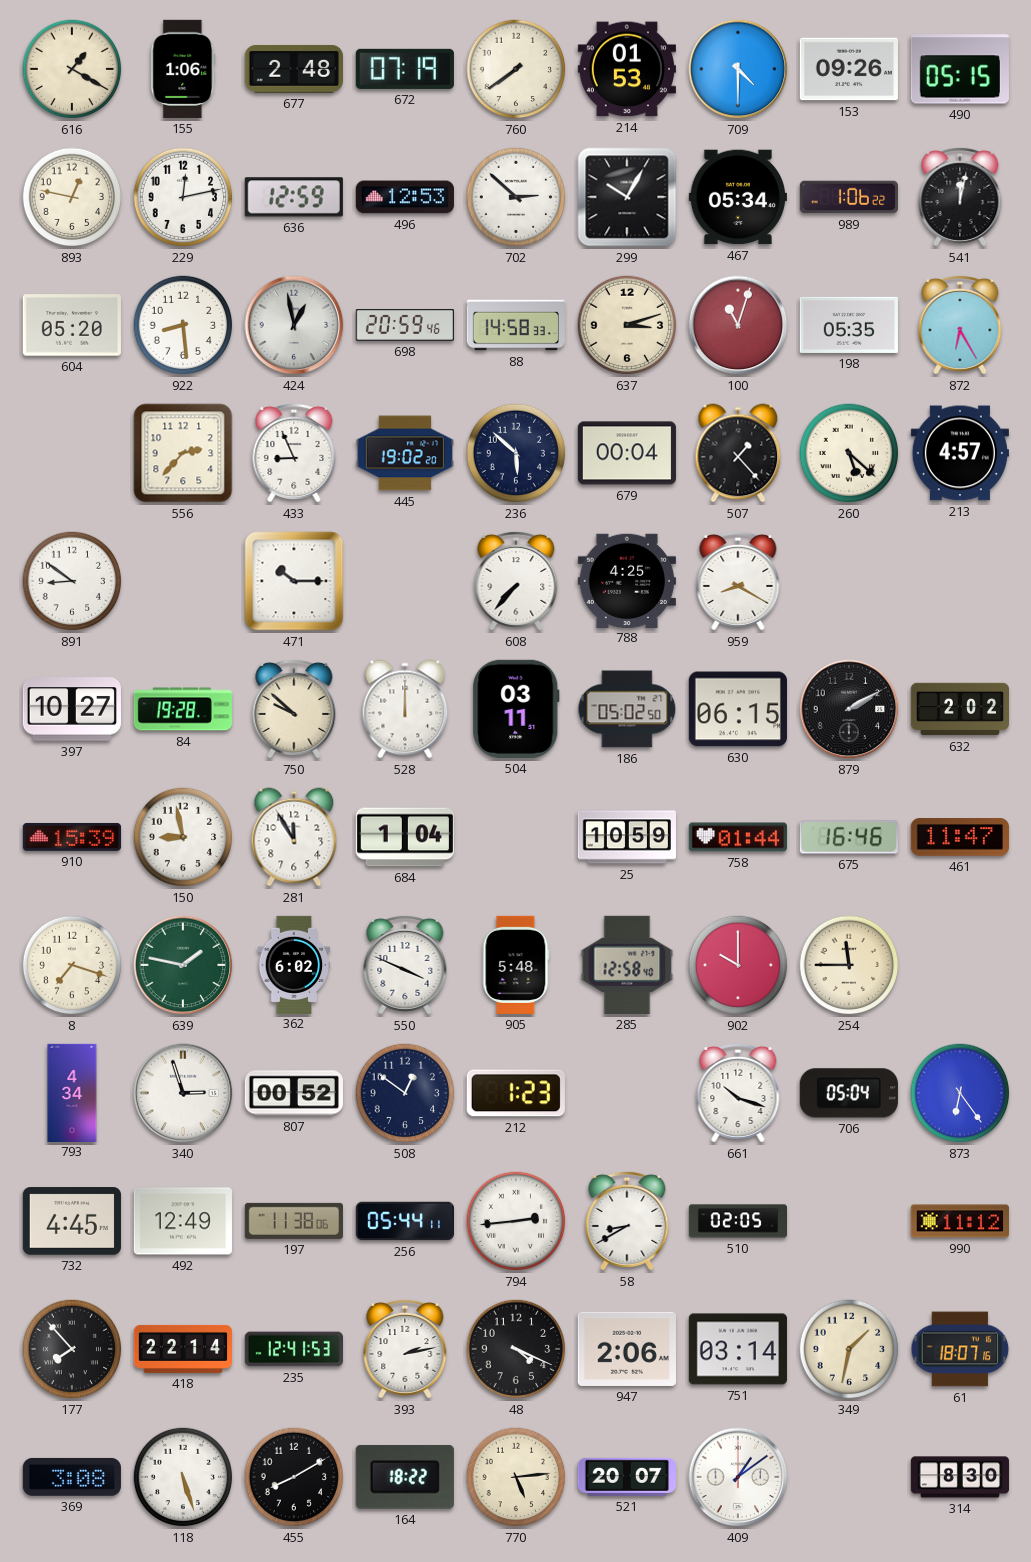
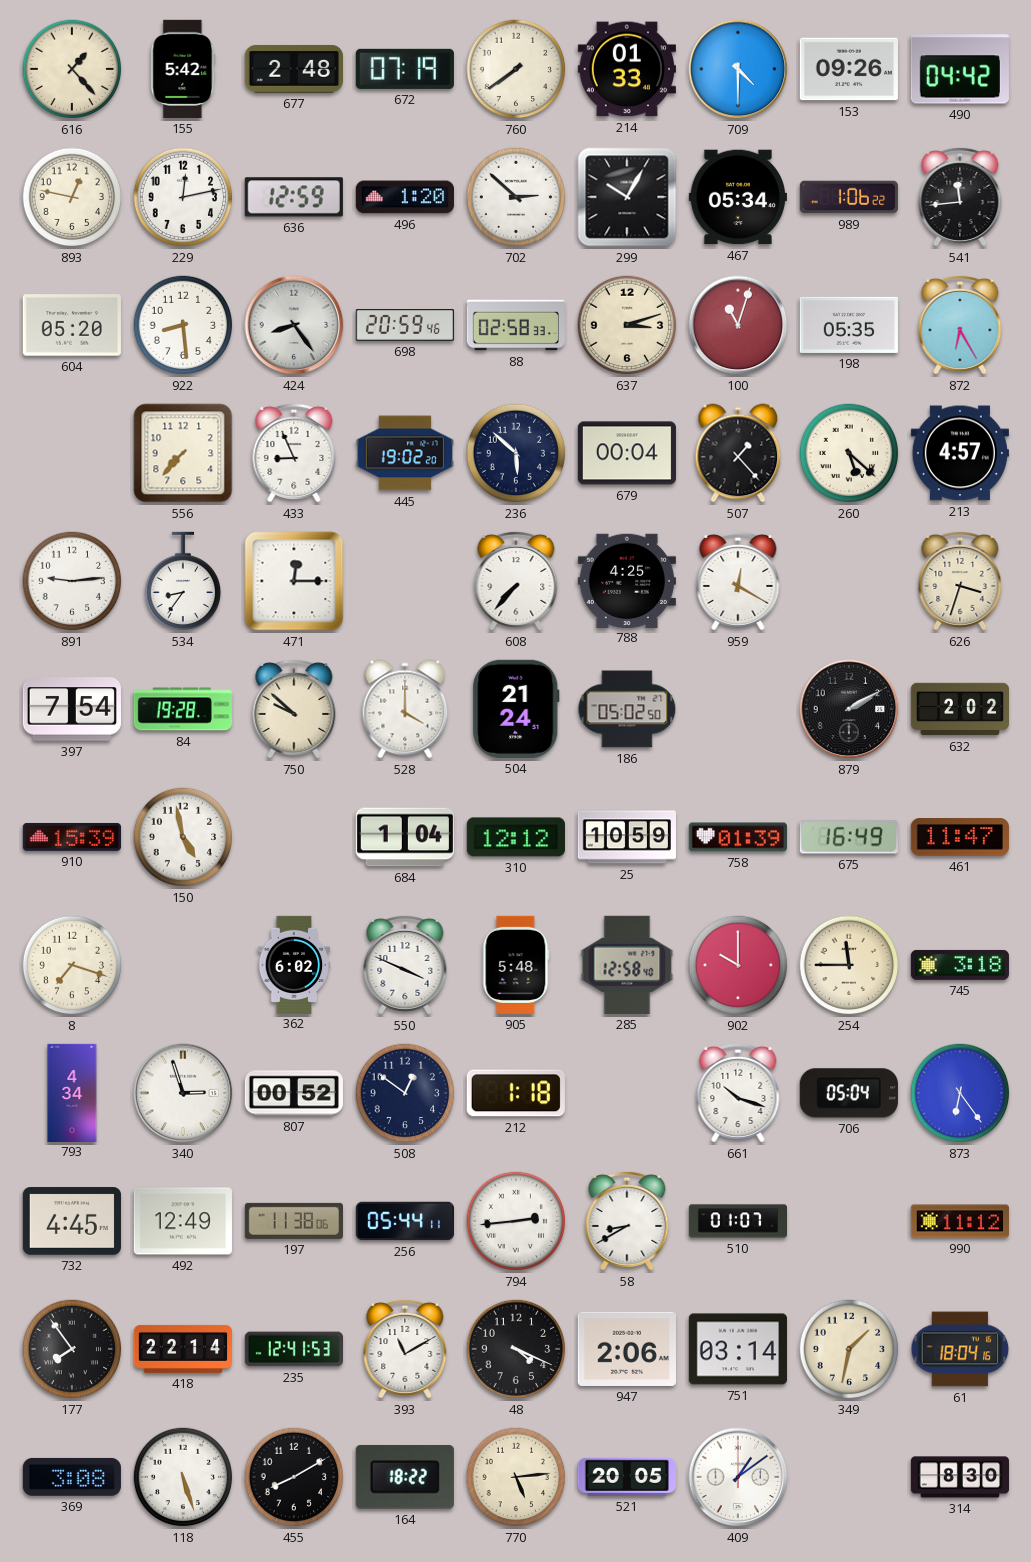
616: 1:20 -> 1:23 (72, 69)
155: 1:06 -> 5:42 (183, 69)
214: 01:53 -> 01:33 (627, 69)
490: 05:15 -> 04:42 (960, 69)
496: 12:53 -> 1:20 (405, 197)
541: 12:02 -> 11:44 (960, 197)
424: 12:58 -> 8:24 (294, 325)
88: 14:58 -> 02:58 (516, 325)
556: 2:37 -> 7:37 (183, 453)
891: 8:51 -> 9:14 (72, 581)
534: none -> 8:36 (182, 581)
471: 10:15 -> 12:15 (294, 581)
959: 8:20 -> 12:20 (738, 581)
626: none -> 3:33 (960, 581)
397: 10:27 -> 7:54 (72, 709)
528: 12:00 -> 4:00 (405, 709)
504: 03:11 -> 21:24 (516, 709)
630: 06:15 -> none (738, 709)
150: 8:58 -> 4:58 (183, 837)
281: 11:55 -> none (294, 837)
310: none -> 12:12 (516, 837)
758: 01:44 -> 01:39 (738, 837)
675: 16:46 -> 16:49 (849, 837)
639: 1:47 -> none (183, 965)
745: none -> 3:18 (960, 965)
212: 1:23 -> 1:18 (516, 1093)
510: 02:05 -> 01:07 (737, 1221)
177: 7:53 -> 7:54 (72, 1349)
393: 2:13 -> 11:10 (405, 1349)
61: 18:07 -> 18:04 (960, 1349)
521: 20:07 -> 20:05 (626, 1477)
